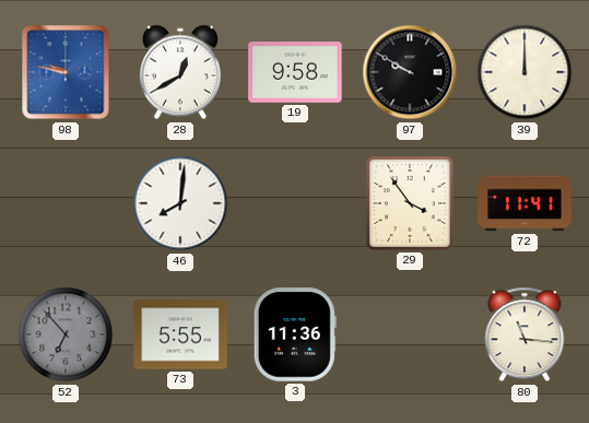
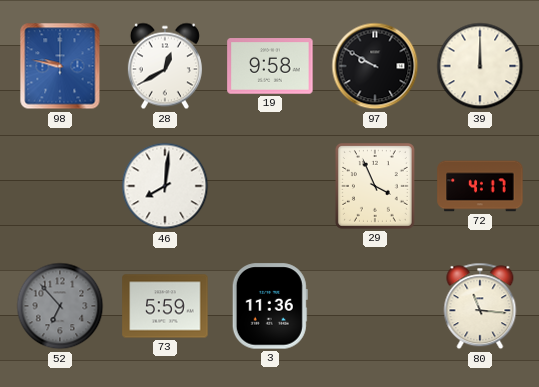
29: 3:54 -> 3:56 (375, 187)
72: 11:41 -> 4:17 (480, 186)
73: 5:55 -> 5:59 (165, 306)
